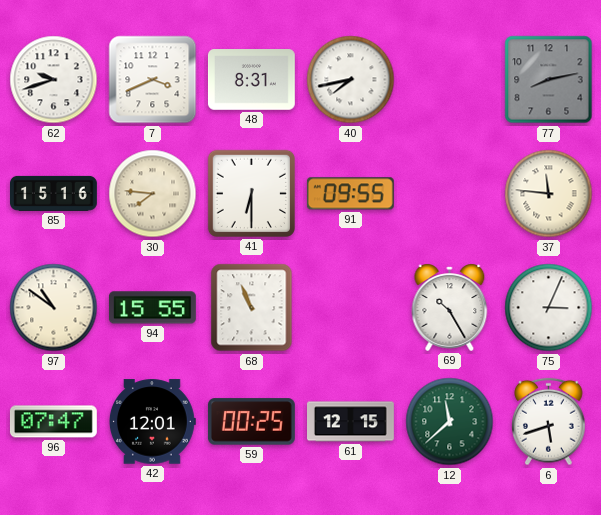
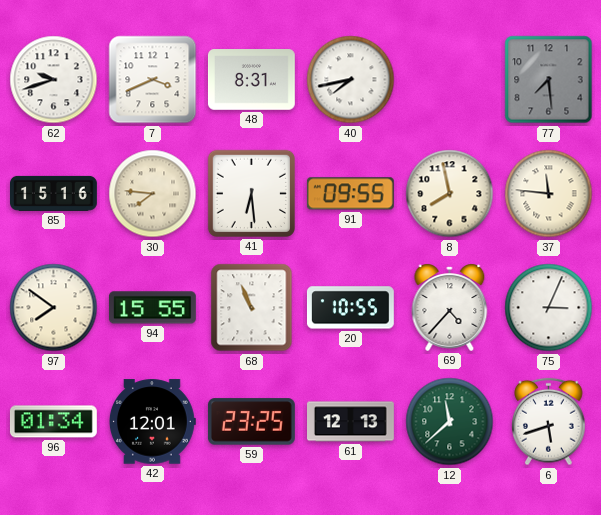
77: 8:13 -> 7:29 (549, 80)
41: 6:30 -> 6:29 (251, 193)
8: none -> 7:58 (450, 194)
97: 10:51 -> 7:51 (54, 308)
20: none -> 10:55 (350, 308)
69: 10:25 -> 4:37 (450, 307)
96: 07:47 -> 01:34 (53, 422)
59: 00:25 -> 23:25 (251, 422)
61: 12:15 -> 12:13 (351, 422)
